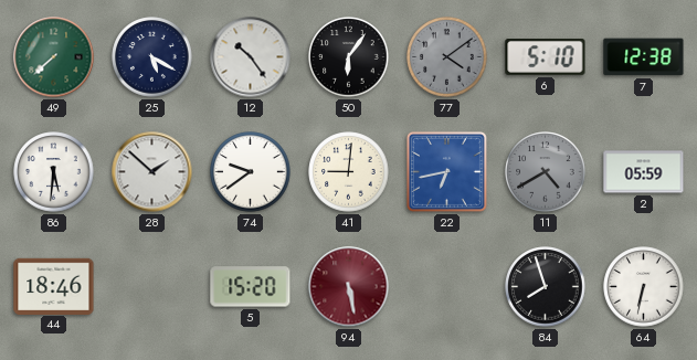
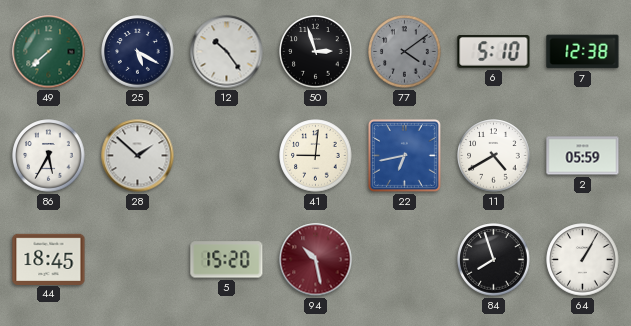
50: 6:06 -> 2:57 (316, 52)
86: 5:31 -> 5:35 (49, 156)
74: 9:39 -> none (251, 172)
11 dial: grey -> white (494, 156)
44: 18:46 -> 18:45 (49, 259)
94: 5:28 -> 10:28 (316, 260)
64: 6:32 -> 1:05 (583, 260)
